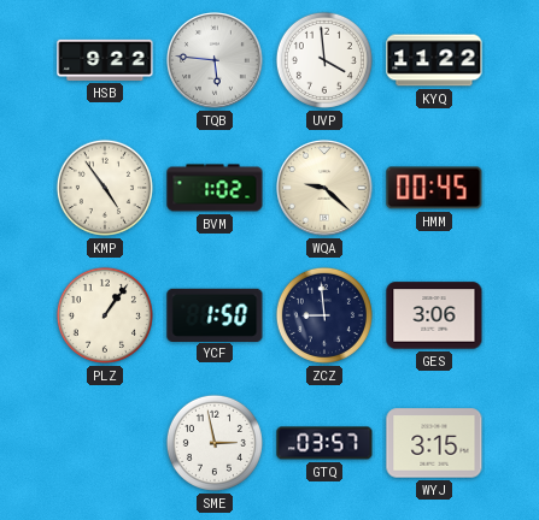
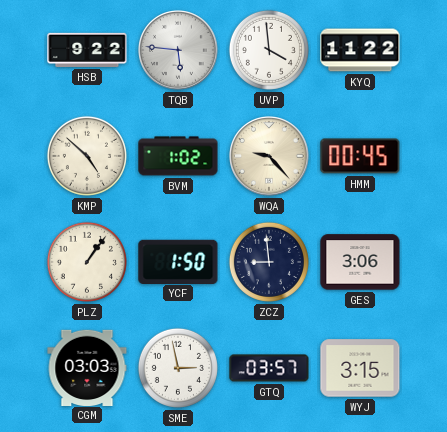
KMP: 4:54 -> 4:52 (87, 156)
WQA: 9:22 -> 9:23 (270, 157)
CGM: none -> 03:03 (87, 367)
